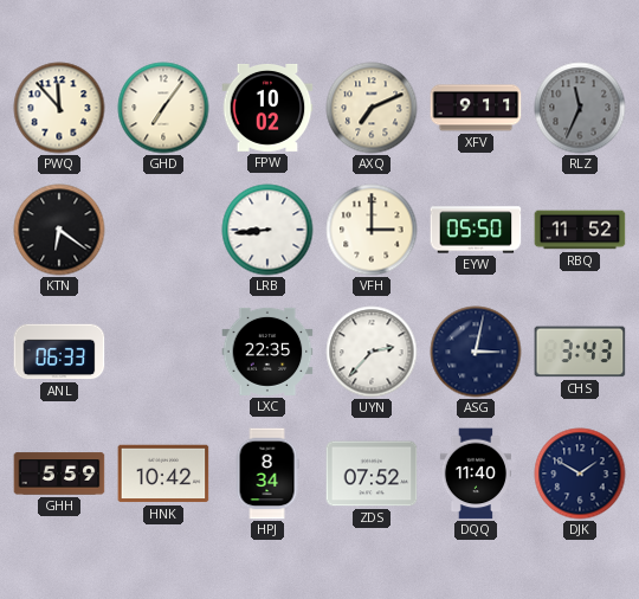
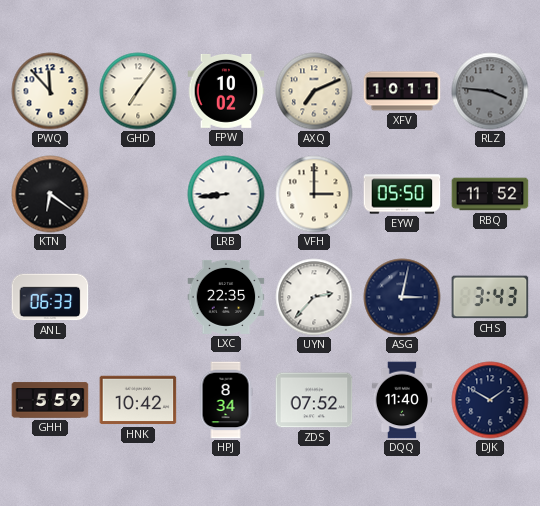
XFV: 9:11 -> 10:11 (402, 91)
RLZ: 11:34 -> 3:46 (490, 91)
